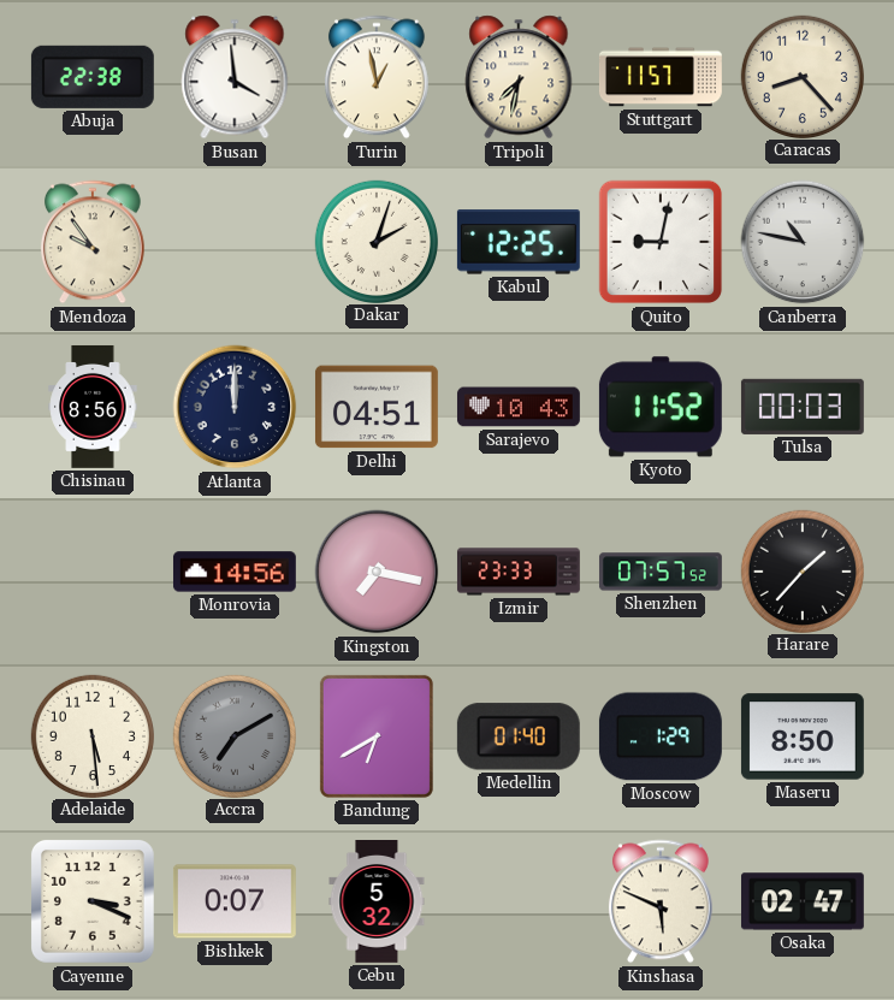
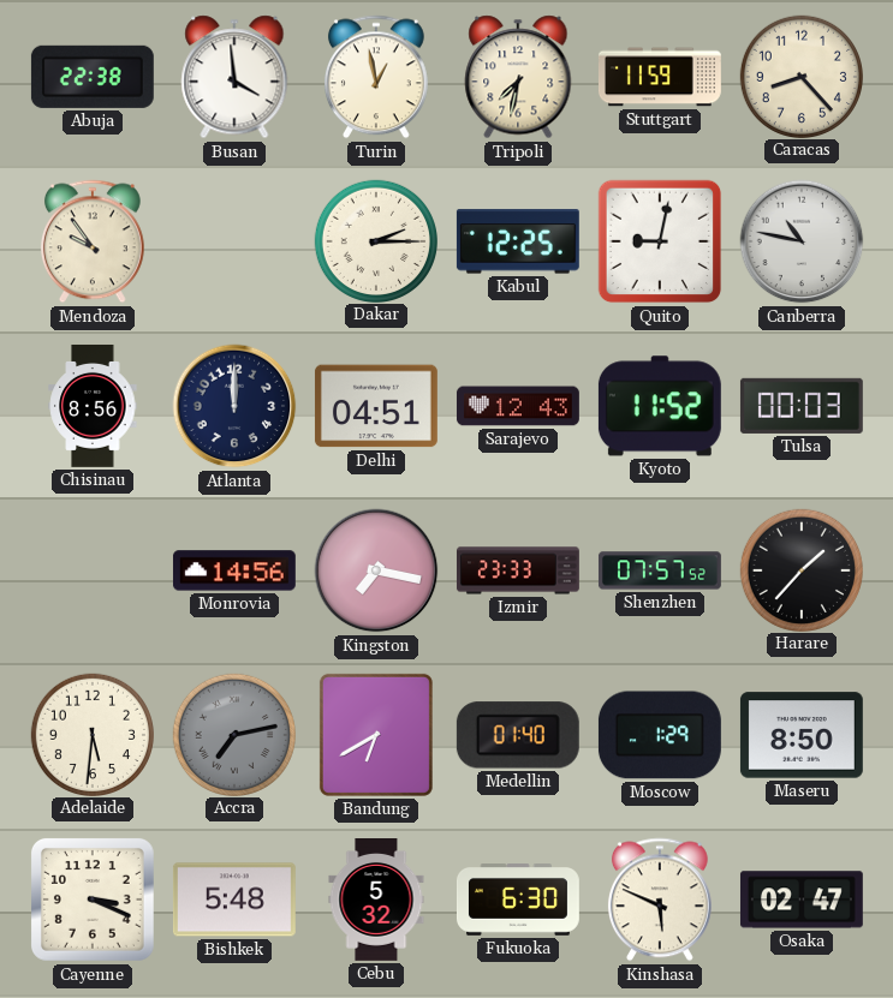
Stuttgart: 11:57 -> 11:59 (660, 77)
Dakar: 2:03 -> 2:15 (375, 240)
Sarajevo: 10:43 -> 12:43 (518, 406)
Adelaide: 5:29 -> 5:31 (91, 734)
Accra: 7:10 -> 7:13 (233, 734)
Bishkek: 0:07 -> 5:48 (234, 900)
Fukuoka: none -> 6:30 (518, 901)
